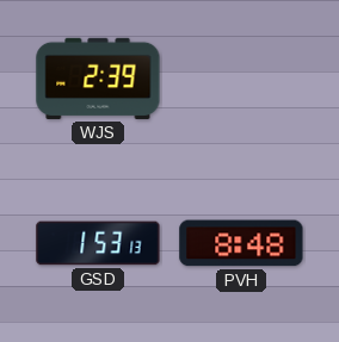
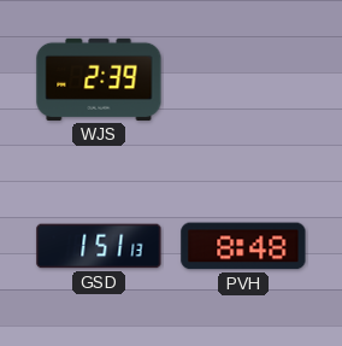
GSD: 1:53 -> 1:51 (99, 246)
